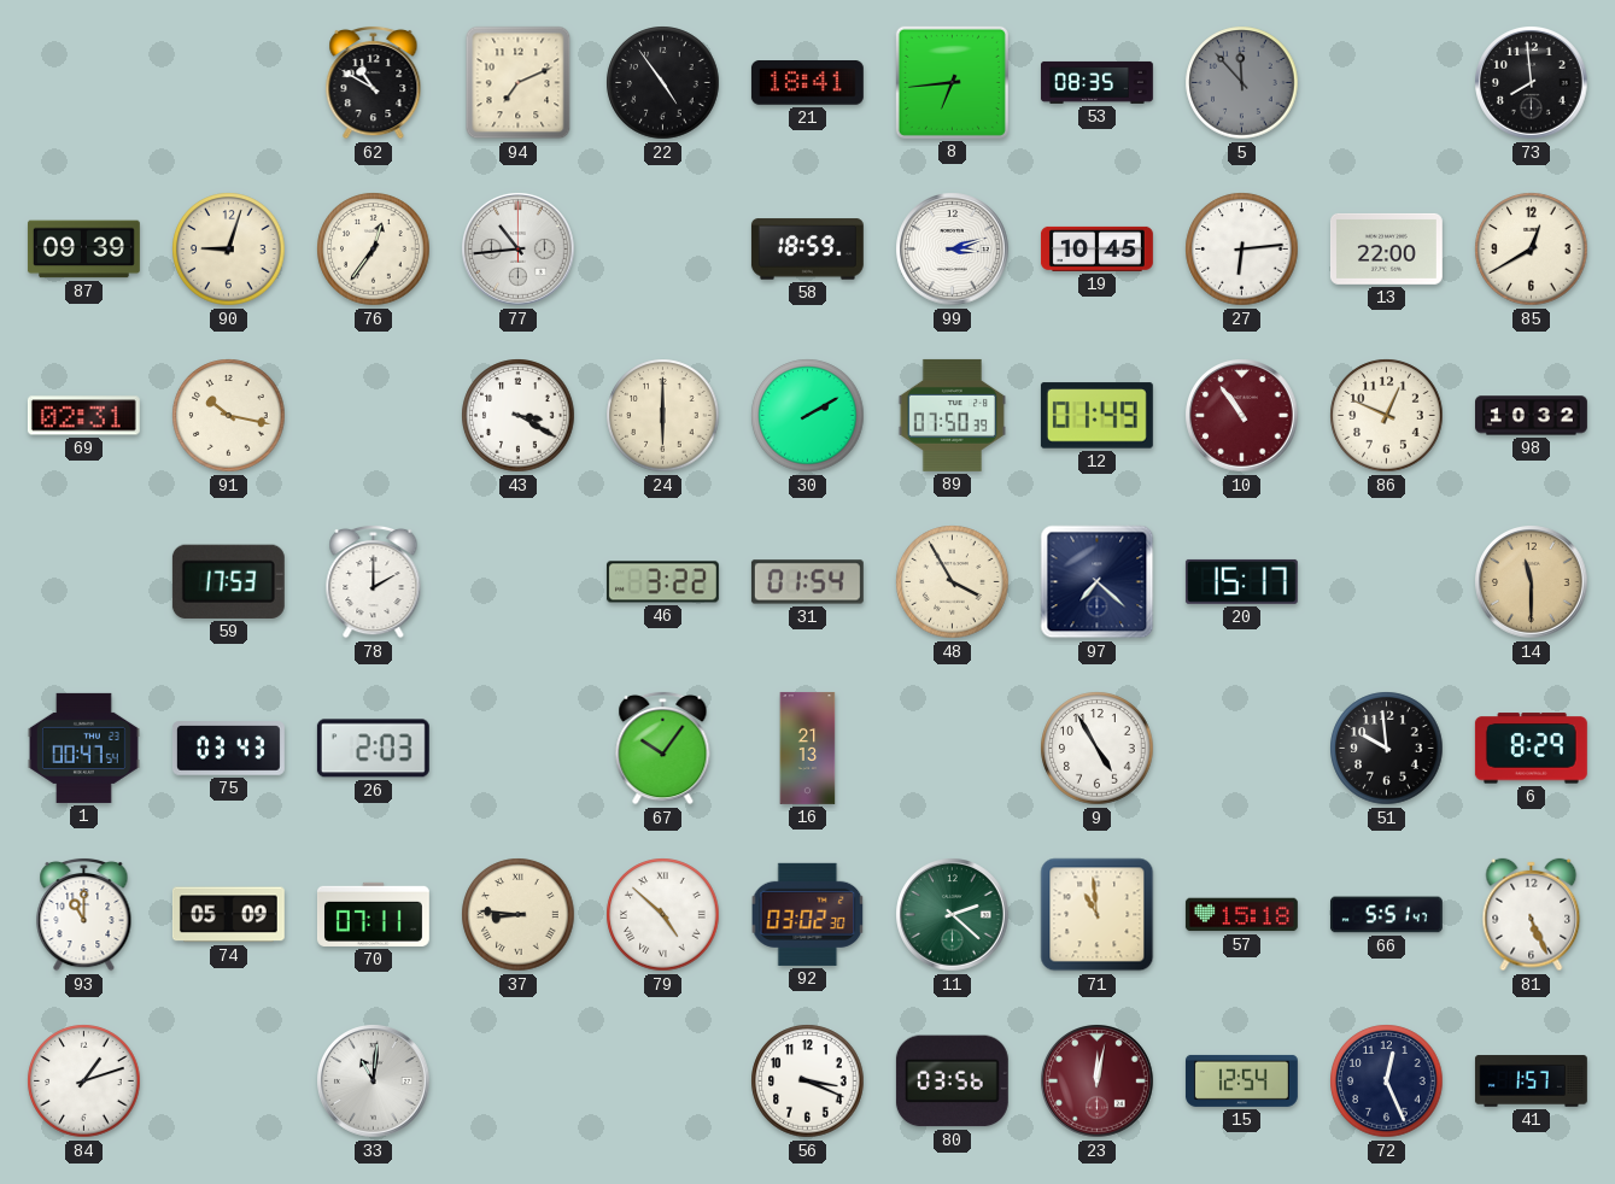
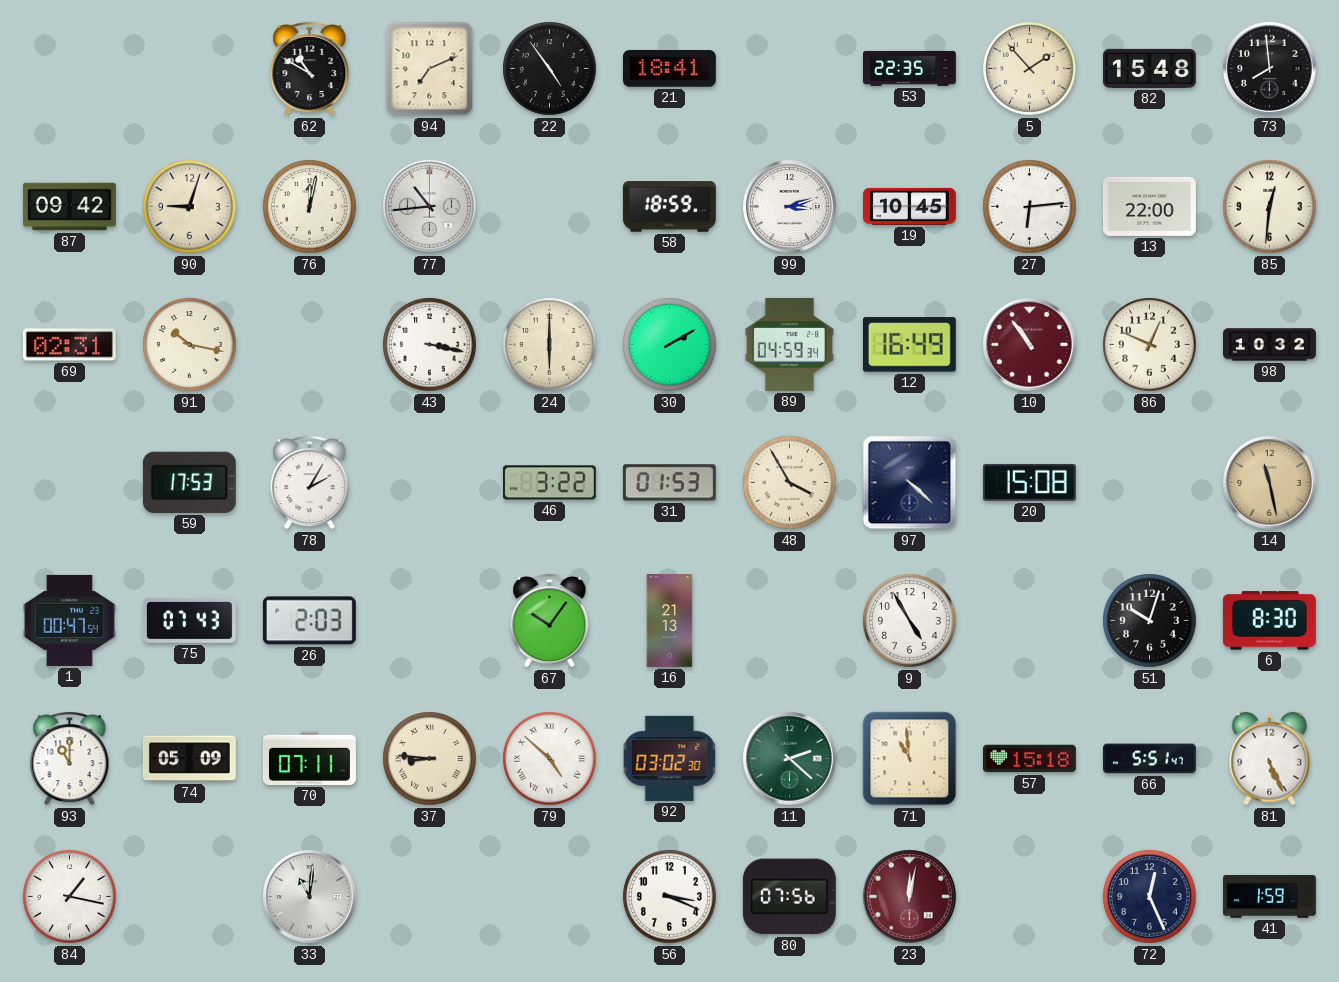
8: 6:44 -> none (952, 82)
53: 08:35 -> 22:35 (909, 68)
5: 11:53 -> 1:53 (1030, 69)
5 dial: grey -> cream (1030, 69)
82: none -> 15:48 (1149, 68)
87: 09:39 -> 09:42 (69, 207)
76: 12:36 -> 12:02 (310, 207)
85: 12:40 -> 12:31 (1270, 207)
43: 3:20 -> 3:17 (430, 345)
89: 07:50 -> 04:59 (789, 344)
12: 01:49 -> 16:49 (909, 345)
78: 2:00 -> 2:05 (310, 482)
31: 01:54 -> 01:53 (669, 483)
97: 7:22 -> 4:22 (910, 483)
20: 15:17 -> 15:08 (1029, 482)
14: 11:30 -> 11:28 (1270, 483)
75: 03:43 -> 07:43 (189, 621)
51: 9:59 -> 10:03 (1150, 621)
6: 8:29 -> 8:30 (1269, 621)
84: 1:12 -> 1:17 (70, 897)
80: 03:56 -> 07:56 (789, 897)
15: 12:54 -> none (1241, 1080)
41: 1:57 -> 1:59 (1269, 897)
